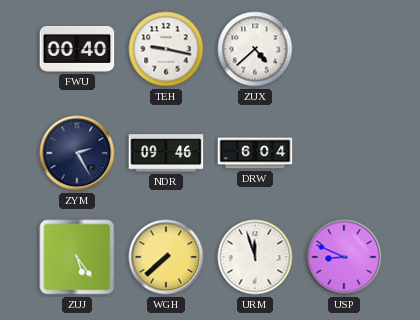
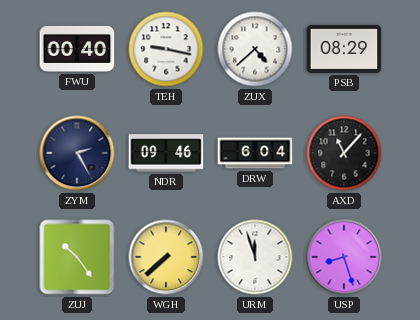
PSB: none -> 08:29 (344, 49)
AXD: none -> 11:07 (344, 153)
ZUJ: 5:24 -> 10:24 (77, 257)
USP: 8:49 -> 8:27 (344, 257)
